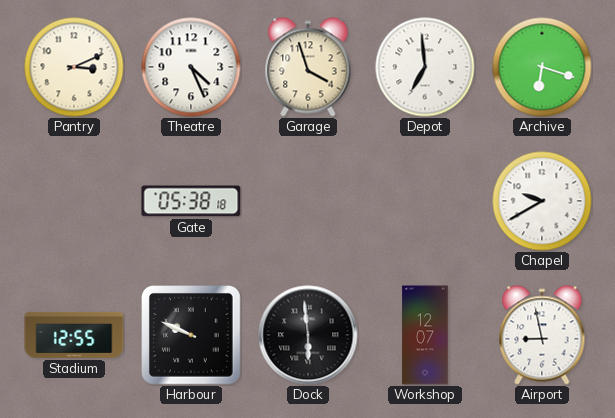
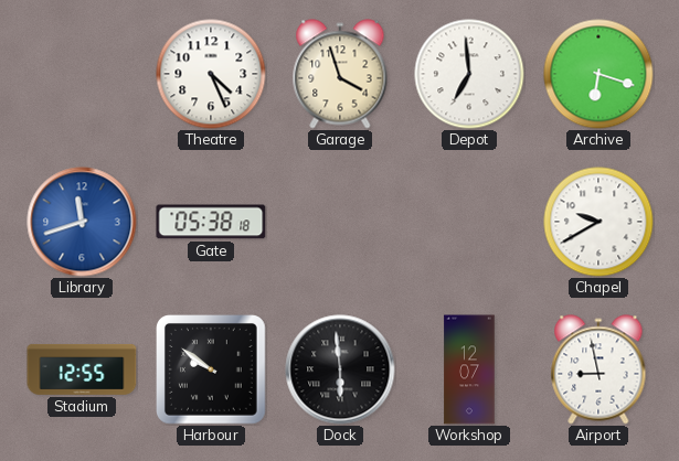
Pantry: 3:11 -> none (74, 67)
Library: none -> 11:42 (82, 222)
Harbour: 9:49 -> 9:51 (212, 371)
